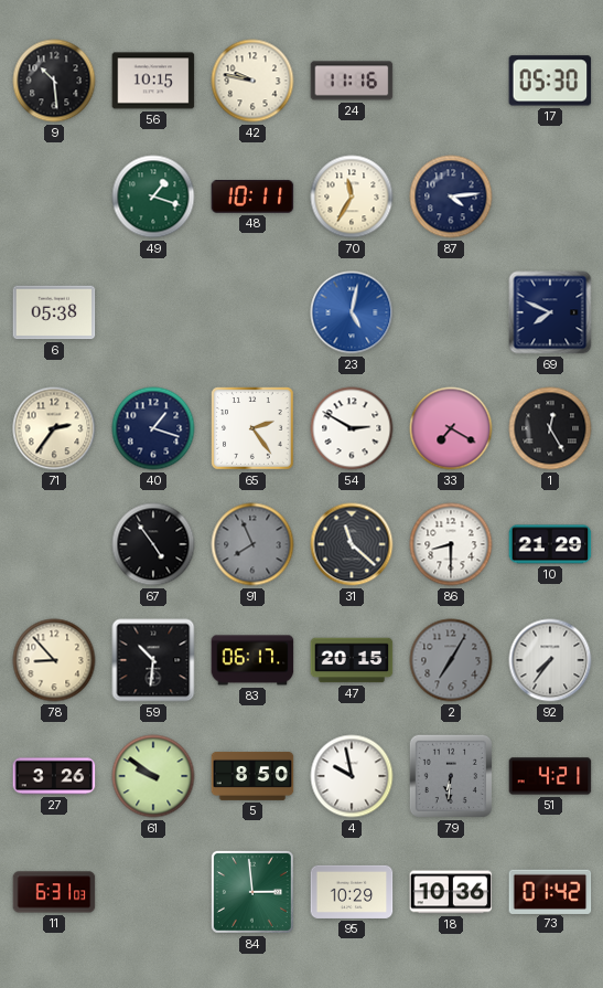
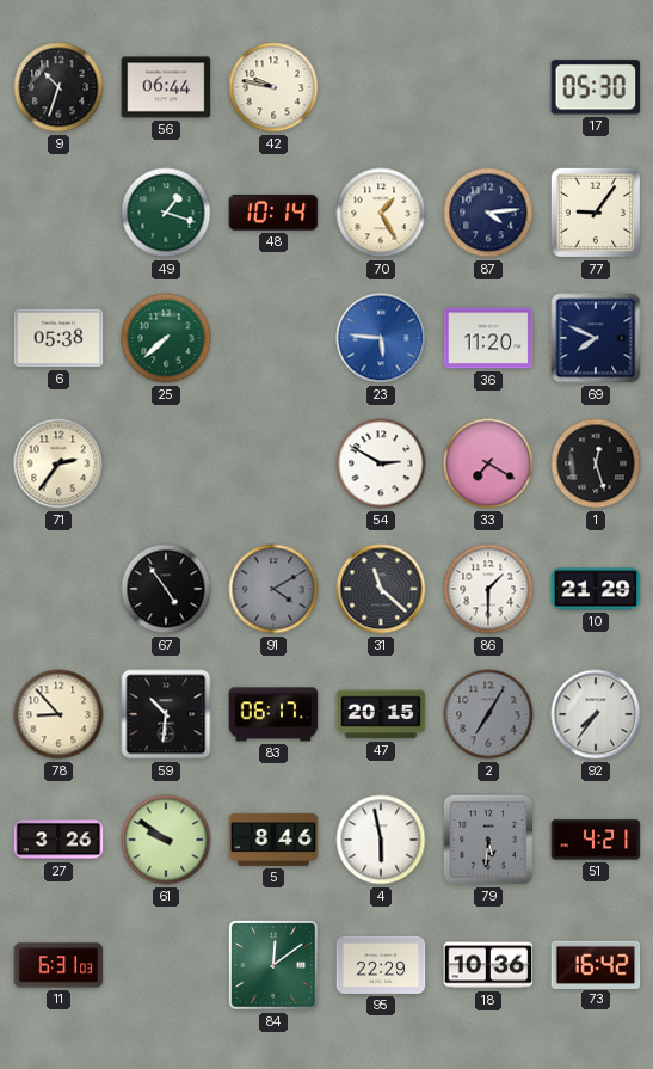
9: 10:29 -> 10:33 (58, 87)
56: 10:15 -> 06:44 (166, 87)
24: 11:16 -> none (352, 81)
48: 10:11 -> 10:14 (273, 214)
70: 11:35 -> 1:25 (381, 213)
77: none -> 9:06 (596, 213)
25: none -> 7:38 (166, 338)
23: 5:02 -> 5:46 (381, 338)
36: none -> 11:20 (488, 338)
40: 1:18 -> none (153, 428)
65: 2:24 -> none (254, 429)
1: 12:25 -> 12:27 (596, 463)
91: 7:56 -> 4:10 (273, 589)
86: 8:30 -> 1:30 (488, 589)
5: 8:50 -> 8:46 (273, 841)
4: 9:58 -> 5:58 (381, 840)
79: 6:31 -> 5:31 (488, 840)
84: 2:59 -> 12:09 (273, 965)
95: 10:29 -> 22:29 (381, 965)
73: 01:42 -> 16:42 (596, 964)
